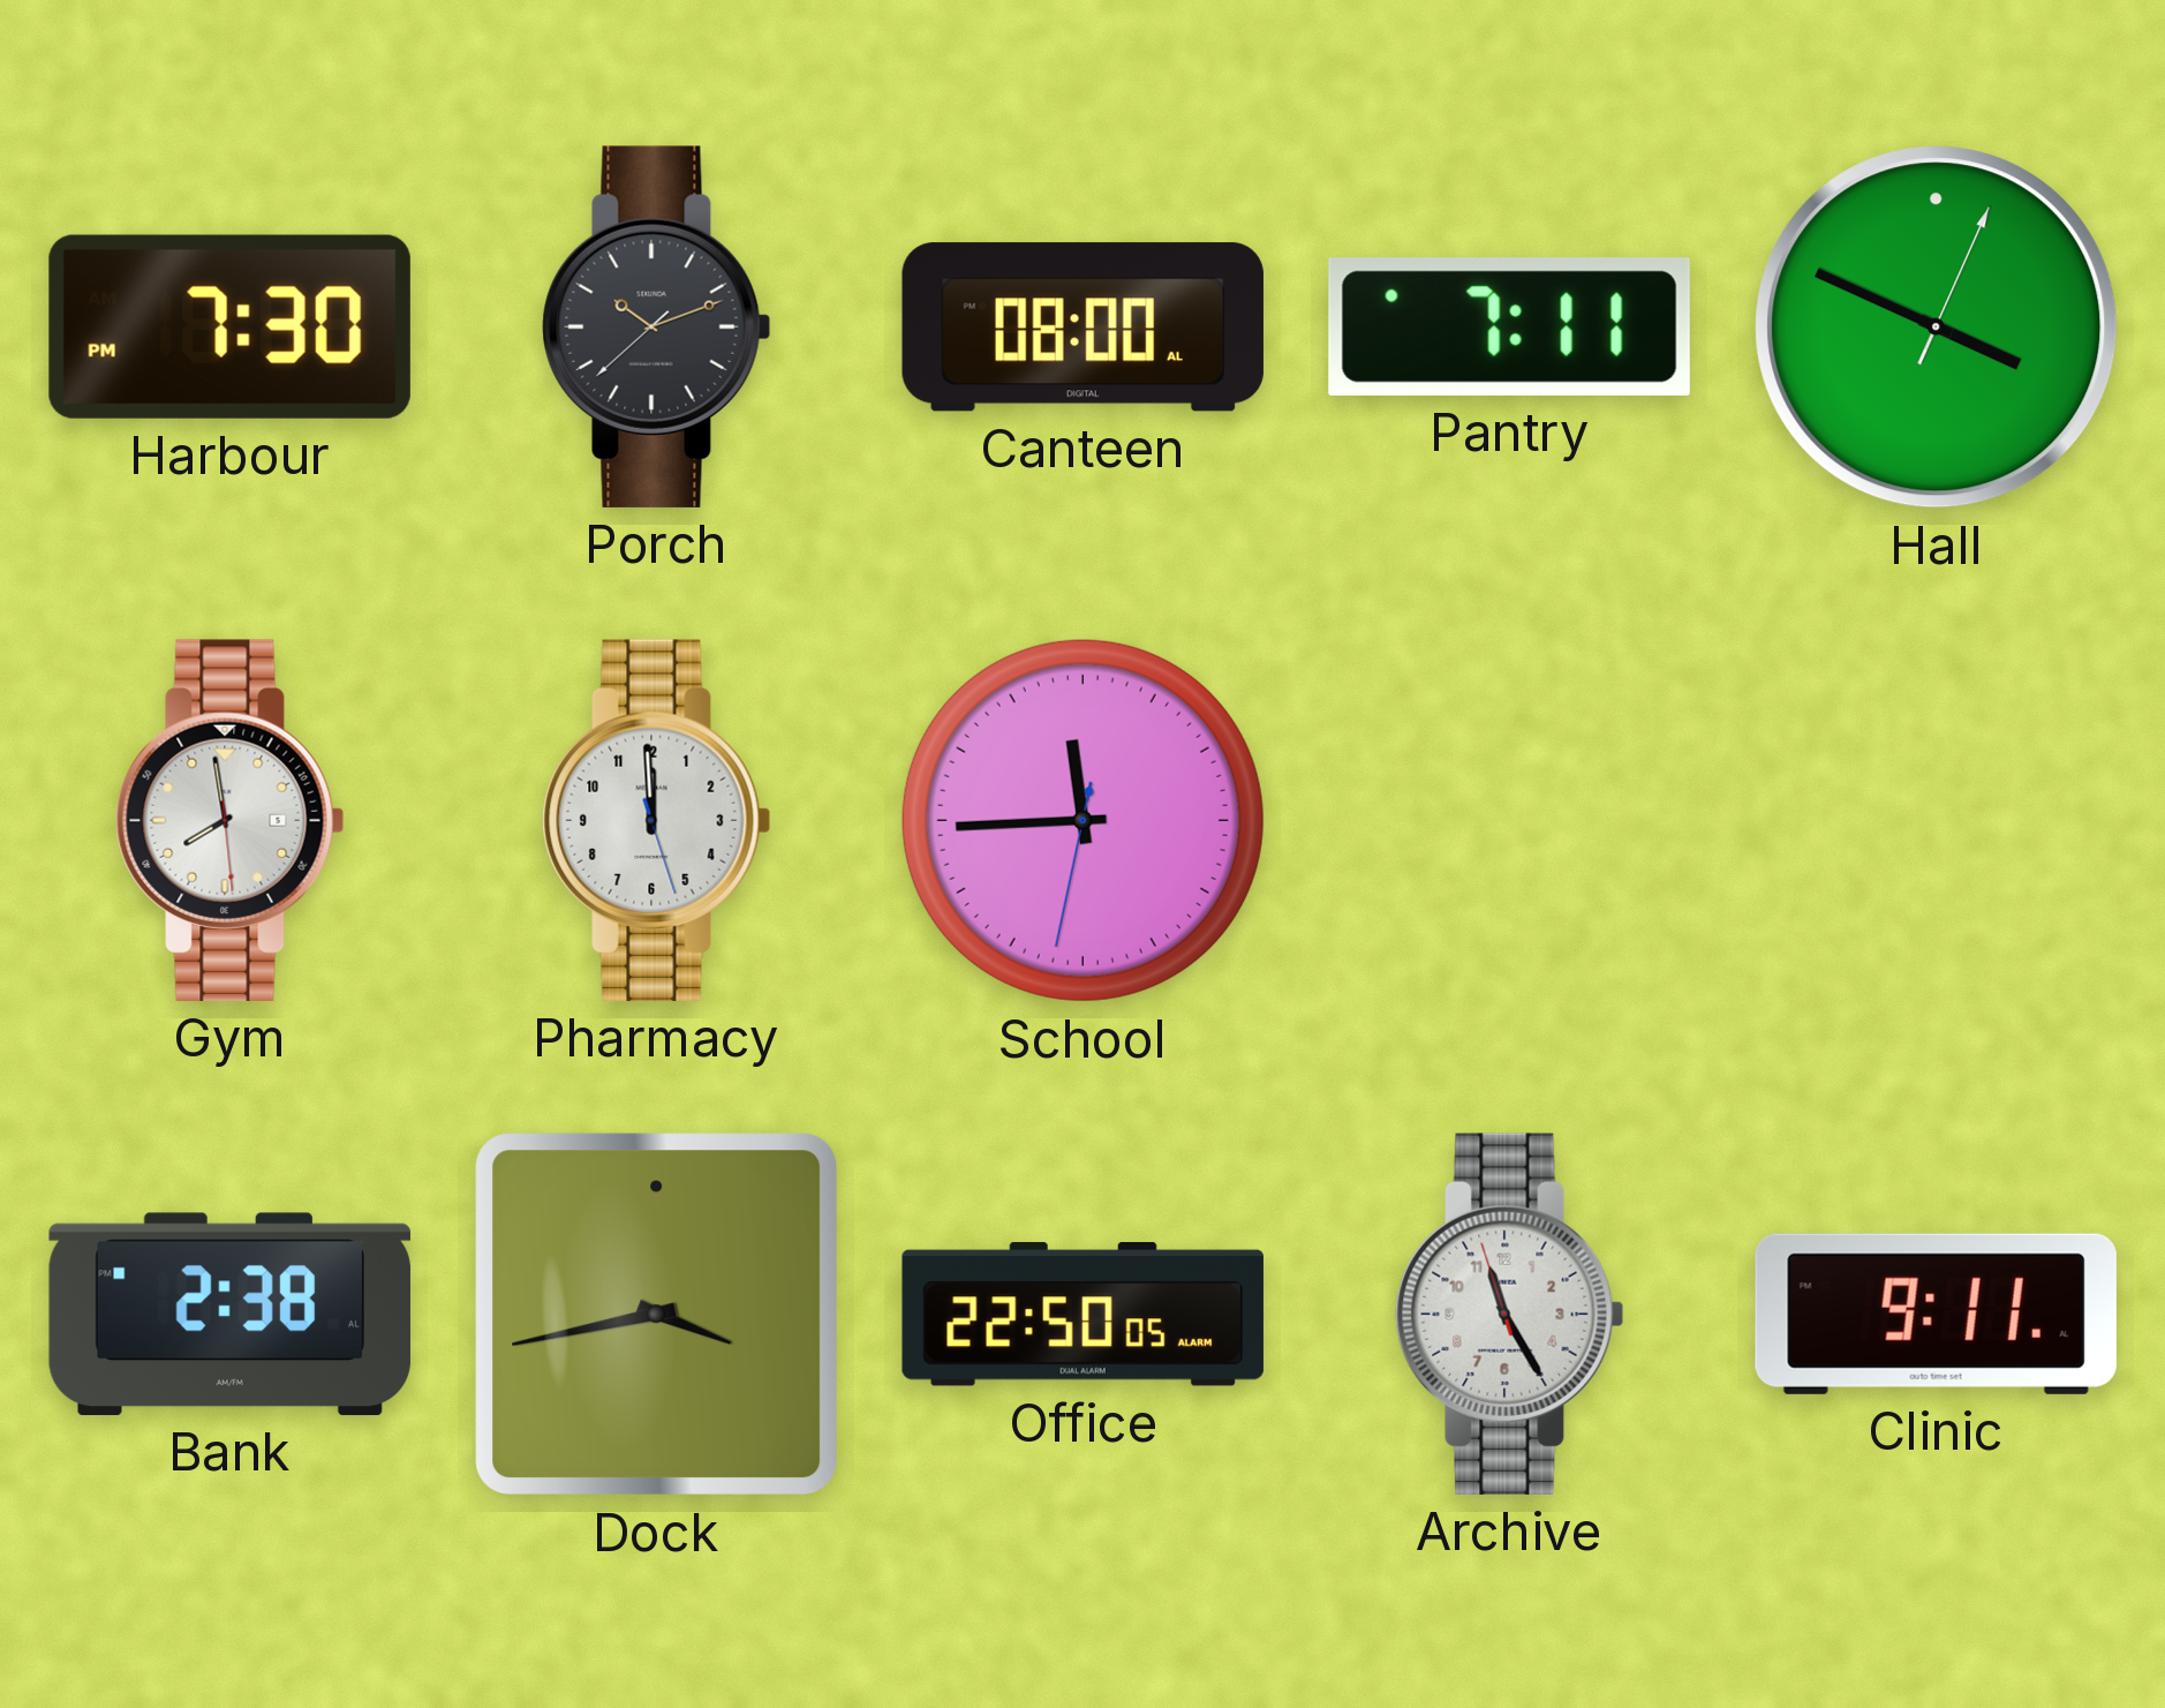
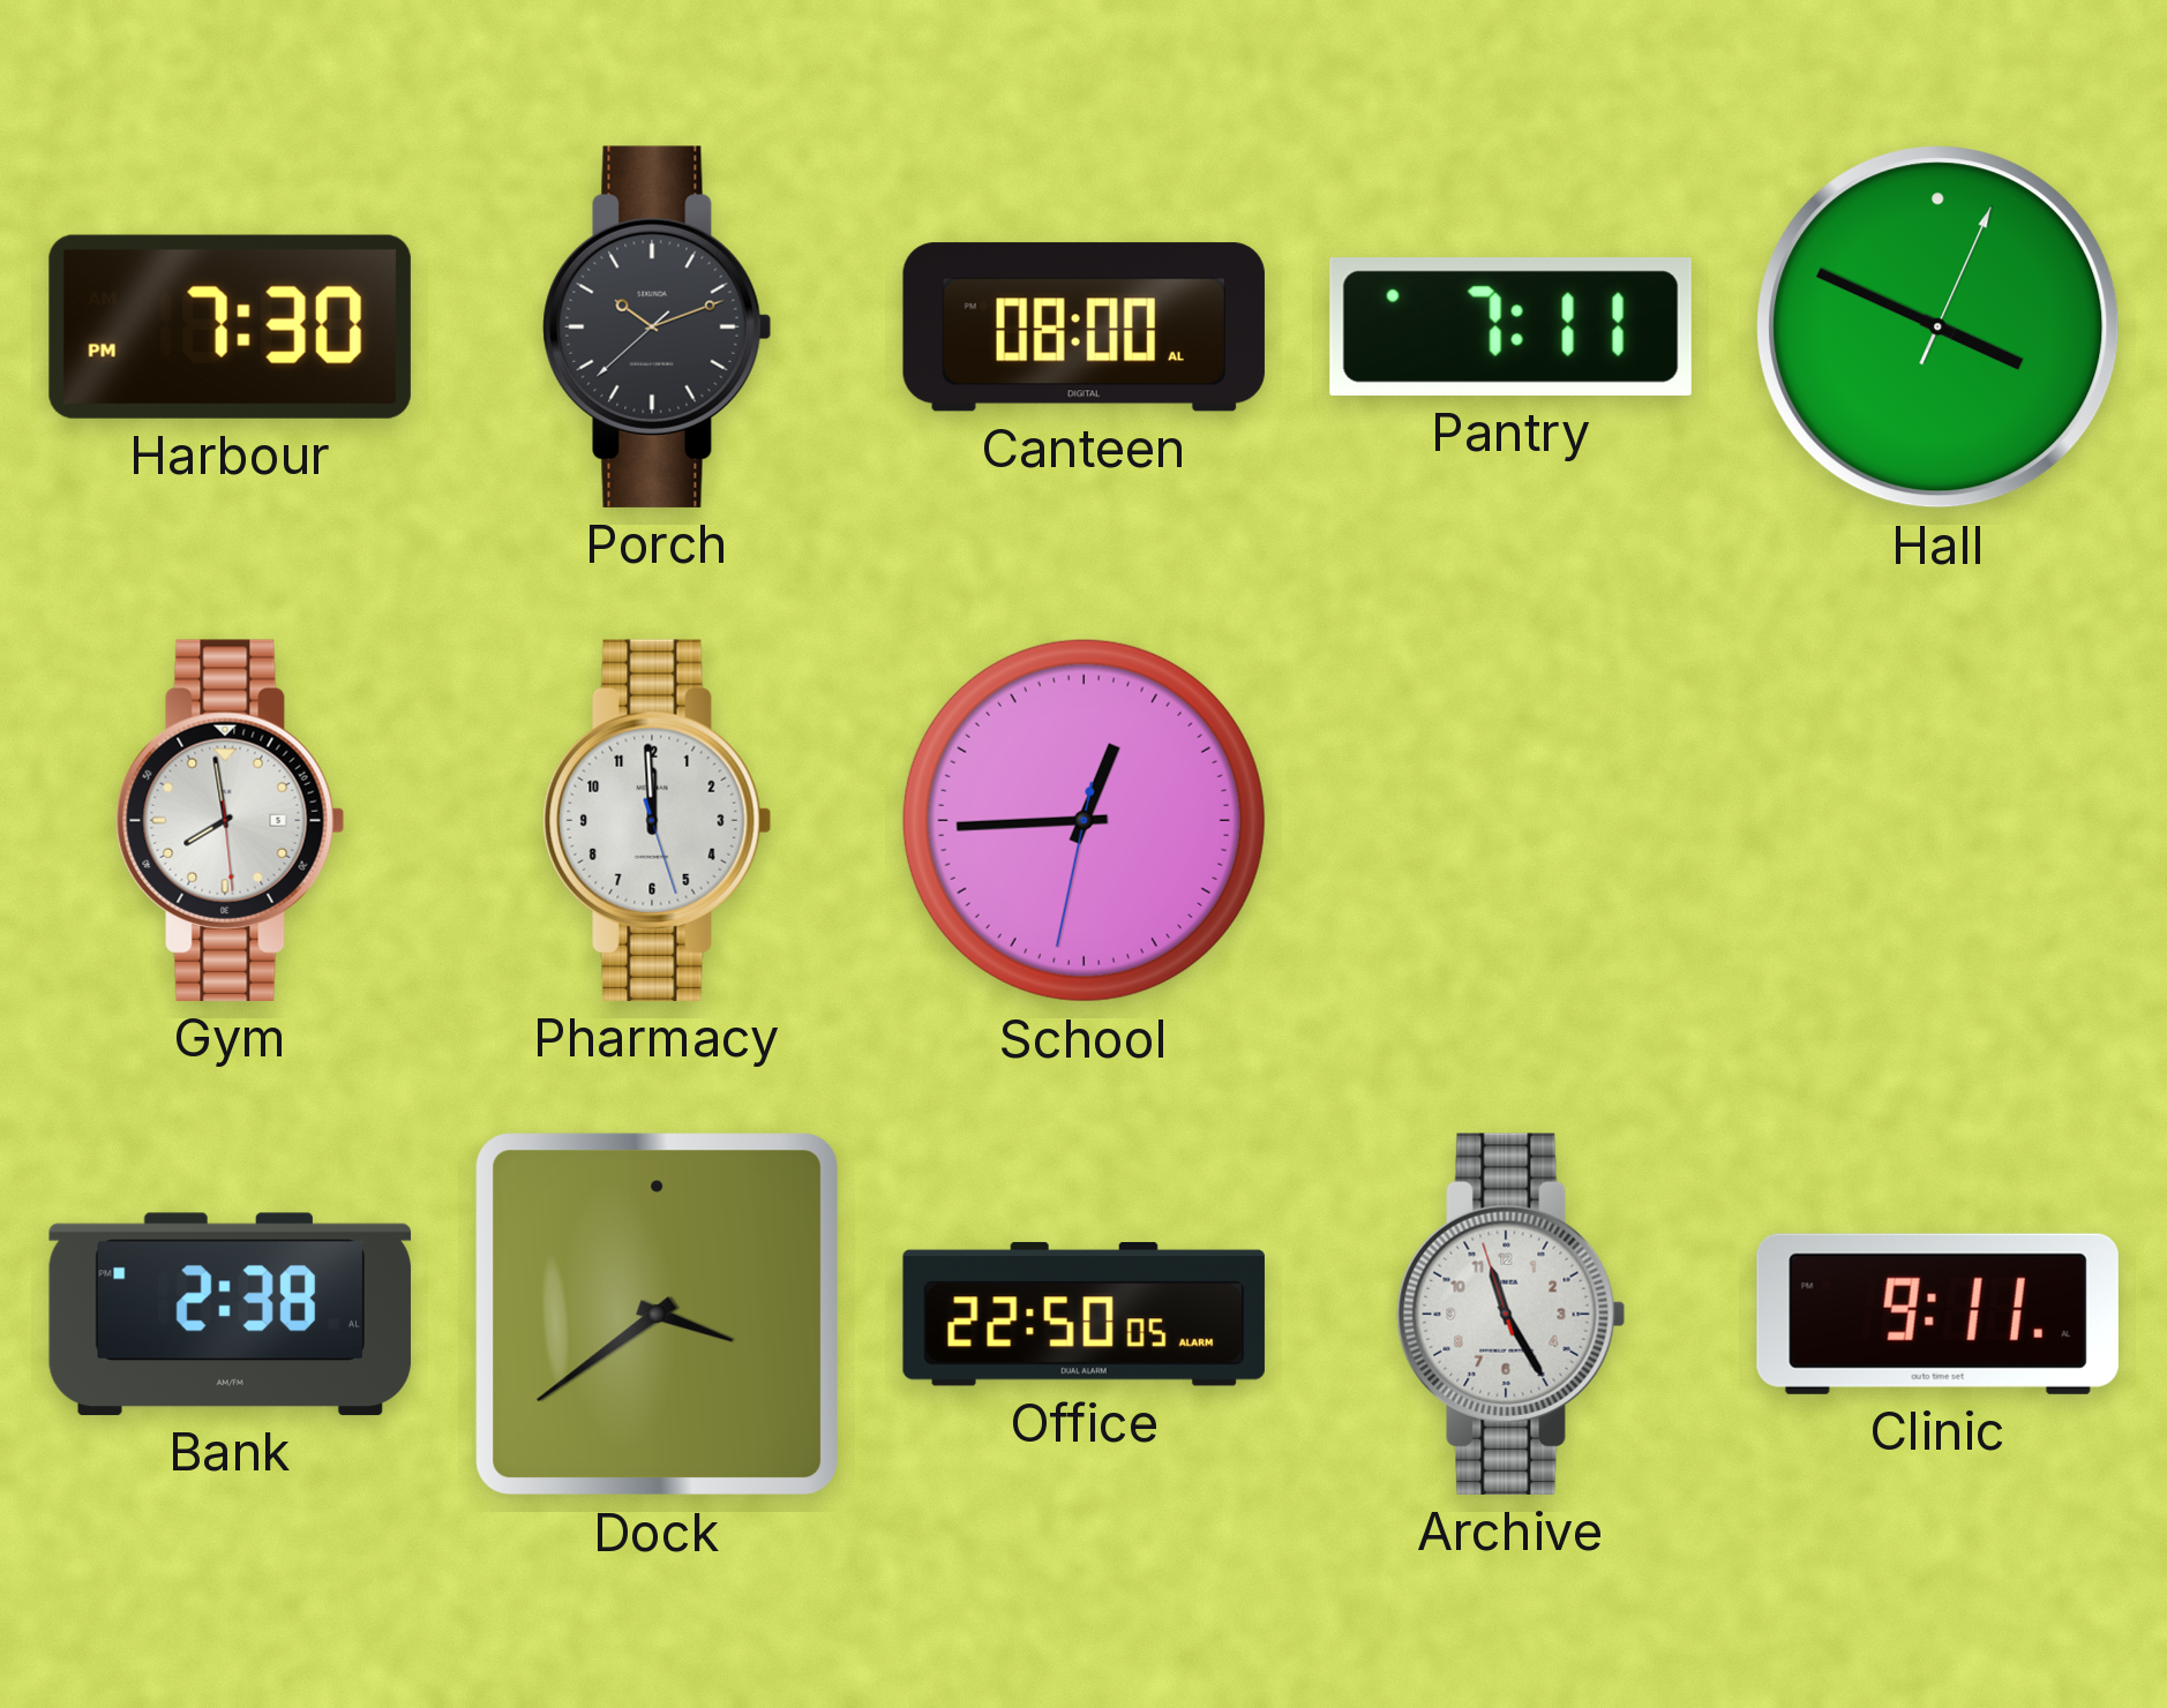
School: 11:44 -> 12:44 (1083, 820)
Dock: 3:43 -> 3:39 (658, 1315)
